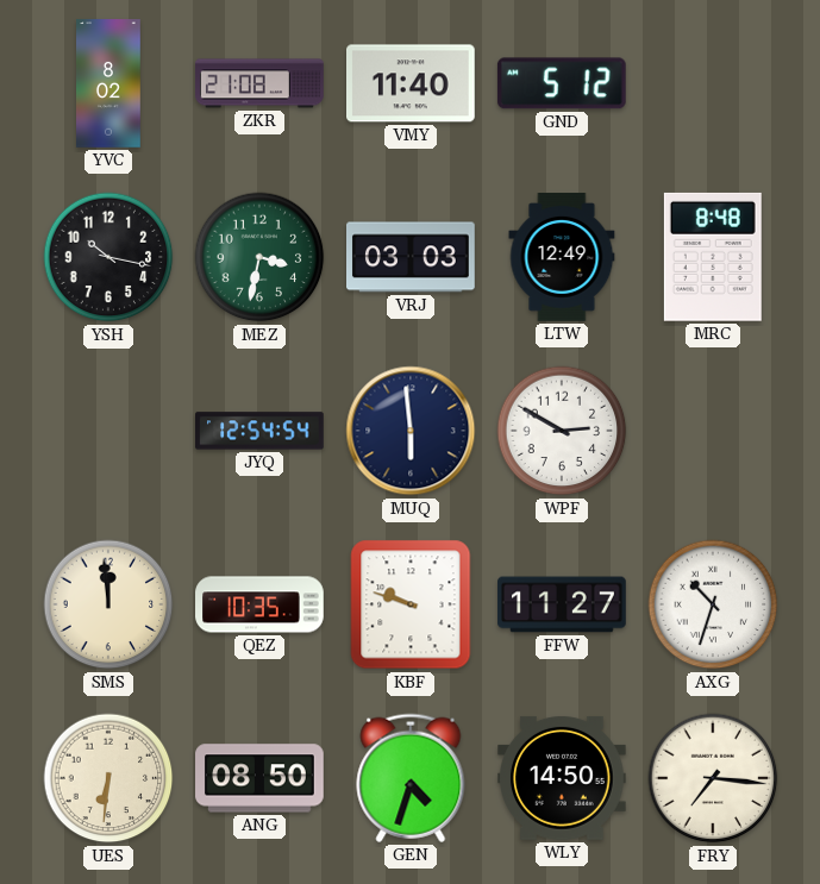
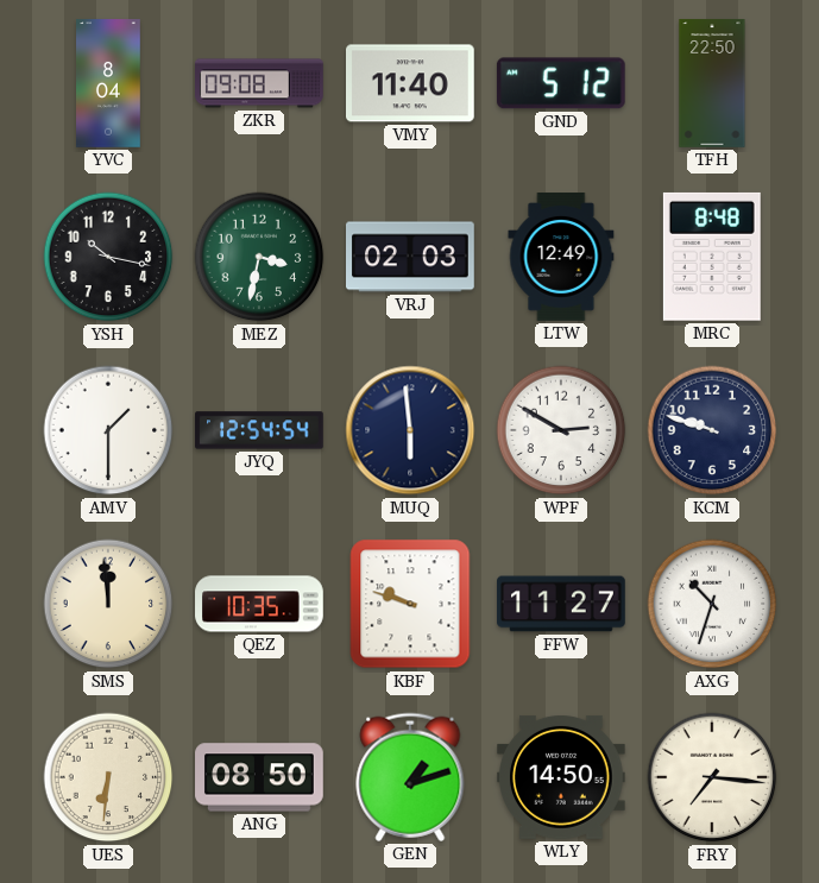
YVC: 8:02 -> 8:04 (108, 83)
ZKR: 21:08 -> 09:08 (259, 83)
TFH: none -> 22:50 (712, 83)
VRJ: 03:03 -> 02:03 (410, 257)
AMV: none -> 1:30 (108, 430)
KCM: none -> 9:48 (712, 430)
GEN: 4:33 -> 1:12 (410, 777)
